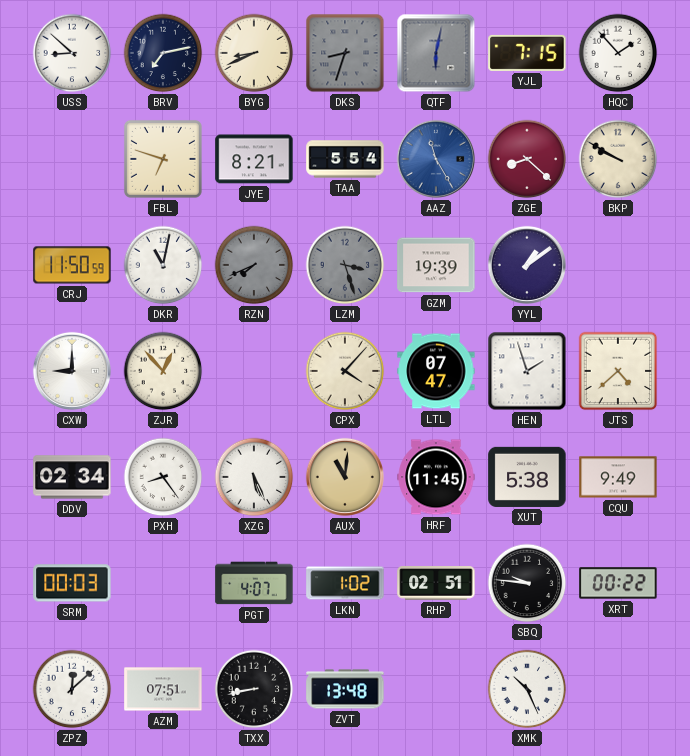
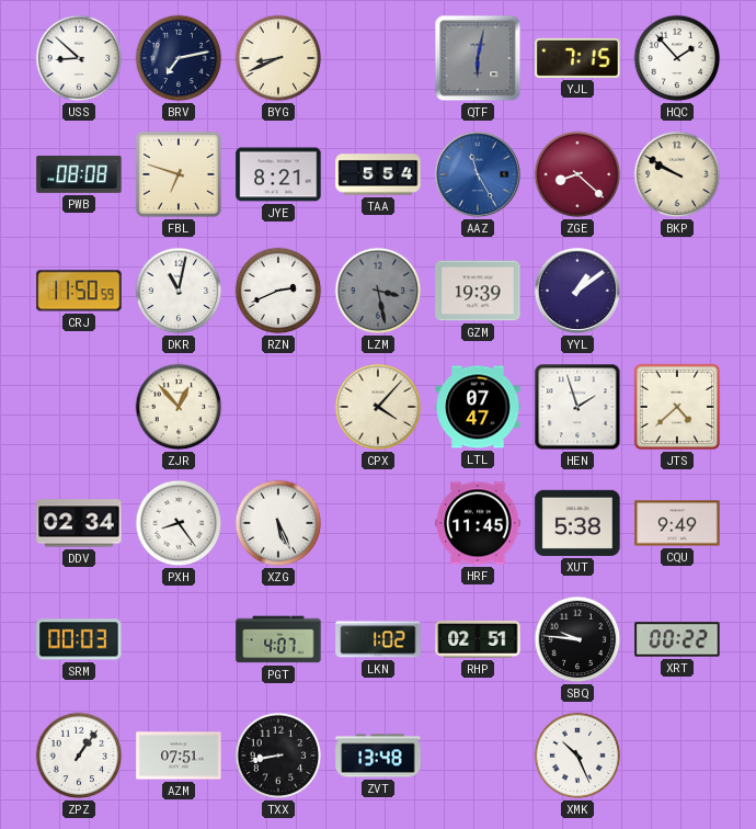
DKS: 8:33 -> none (345, 53)
PWB: none -> 08:08 (79, 174)
RZN: 7:41 -> 2:41 (278, 291)
RZN dial: grey -> white (278, 291)
LZM: 3:27 -> 3:28 (378, 291)
CXW: 9:00 -> none (72, 371)
AUX: 11:01 -> none (345, 477)
ZPZ: 12:08 -> 1:06 (79, 756)
